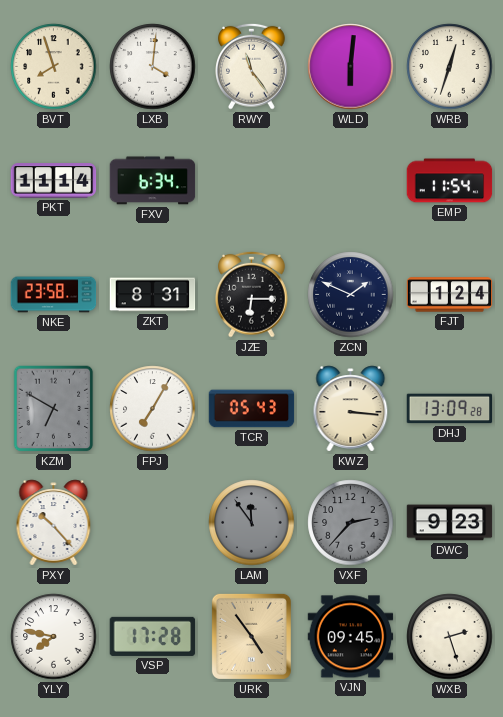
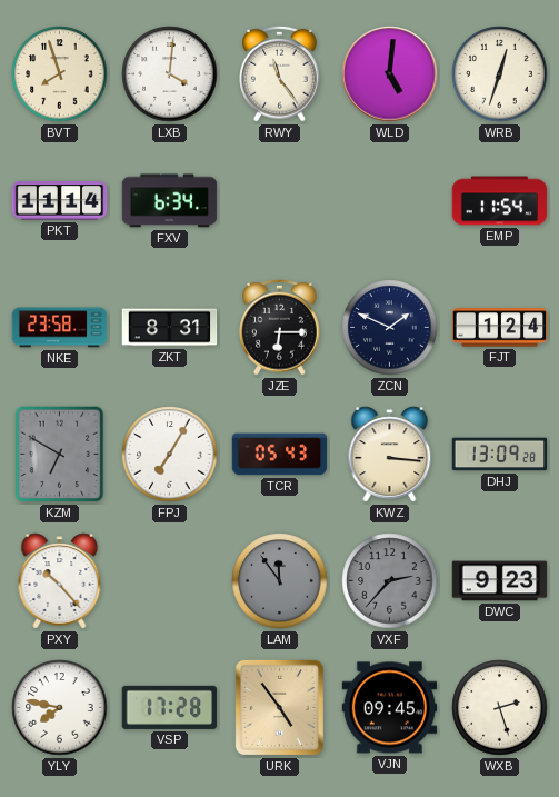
WLD: 6:01 -> 5:01 (390, 74)
